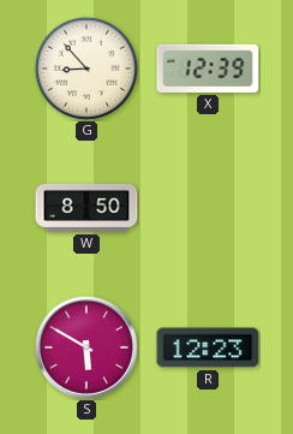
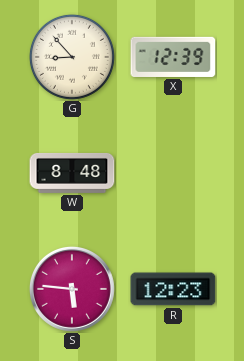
W: 8:50 -> 8:48 (72, 173)
S: 5:50 -> 5:46 (72, 289)
